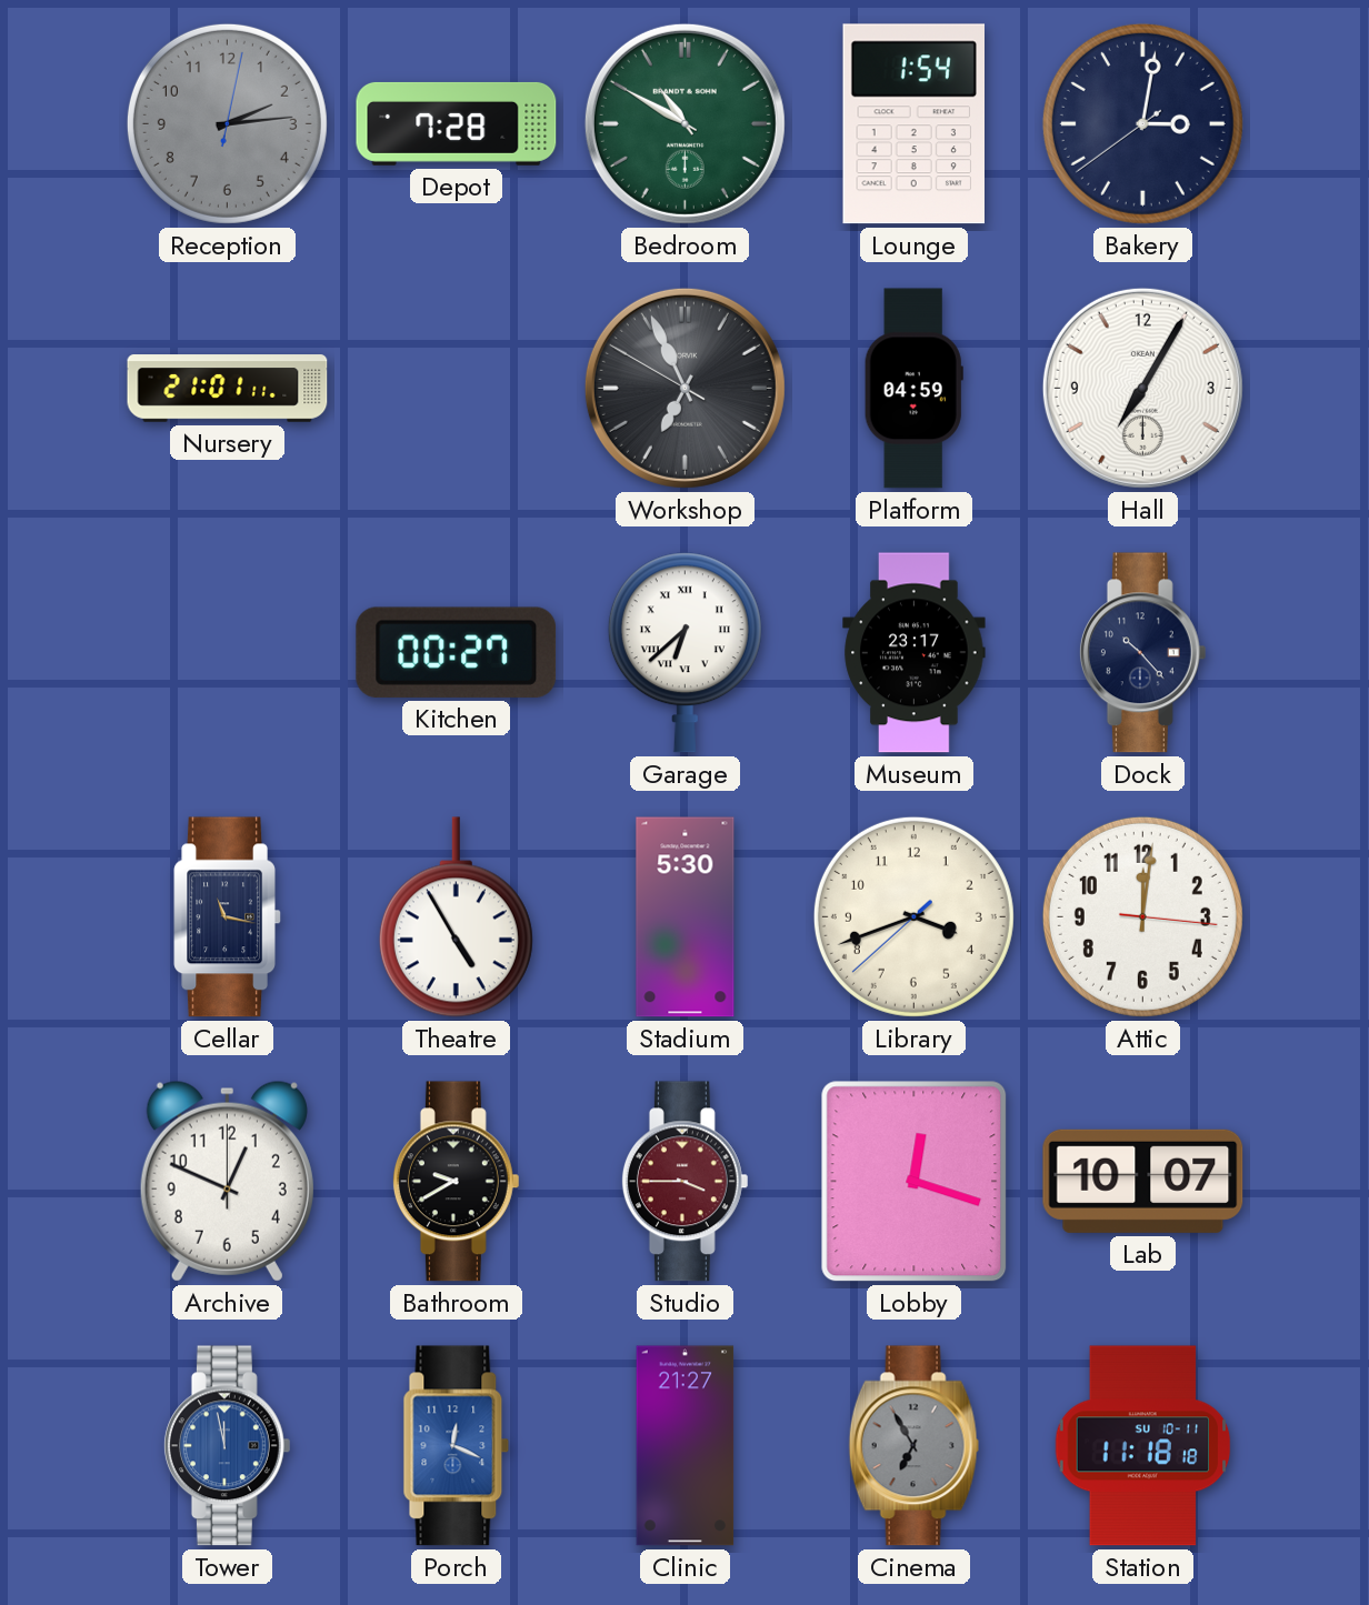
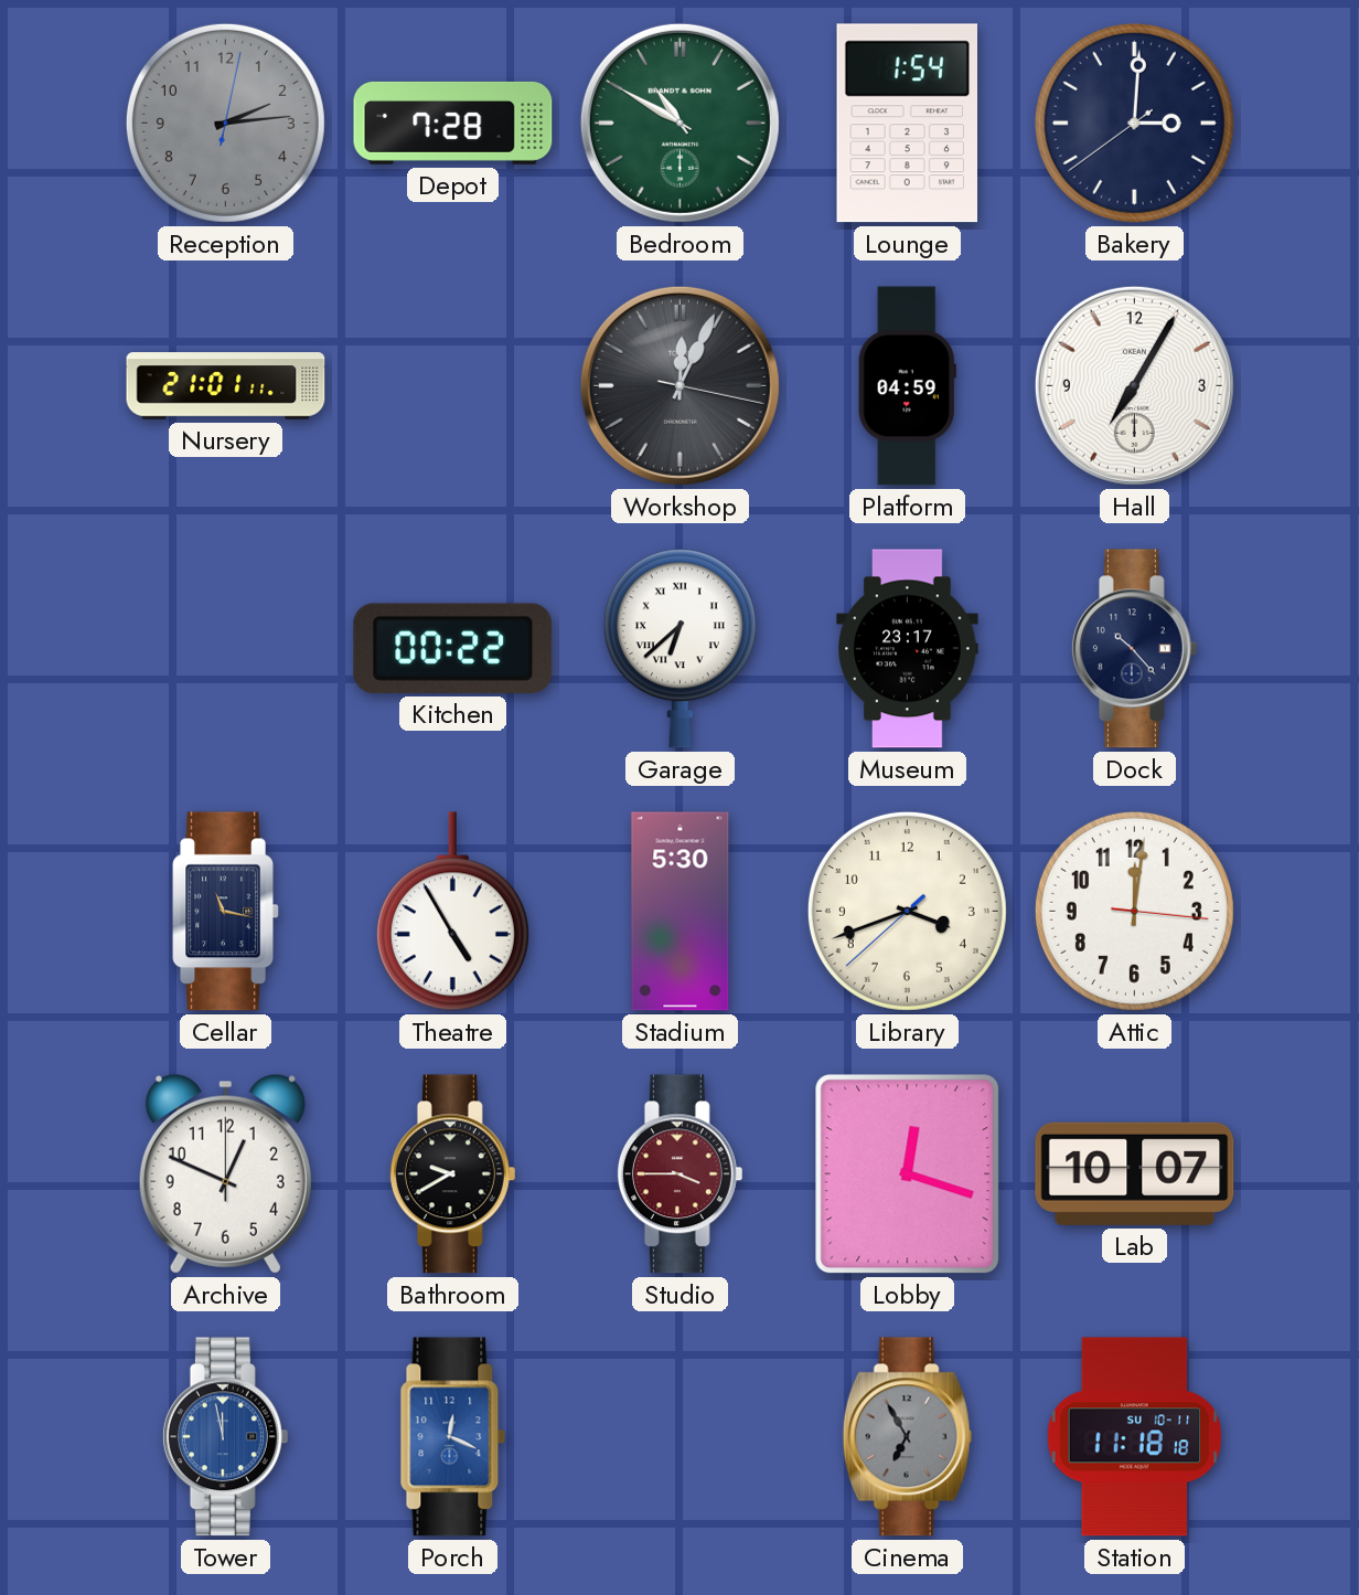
Bakery: 3:01 -> 3:00 (1134, 123)
Workshop: 6:55 -> 12:04 (679, 385)
Kitchen: 00:27 -> 00:22 (453, 648)
Clinic: 21:27 -> none (686, 1446)
